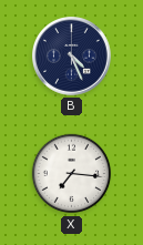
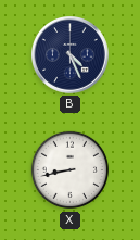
X: 7:16 -> 8:43 (71, 170)
